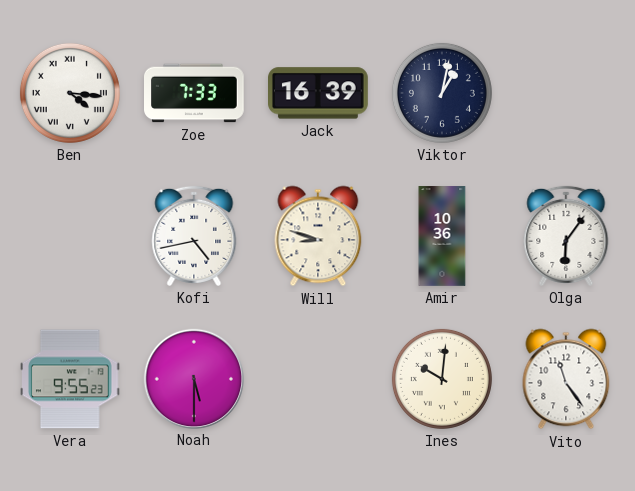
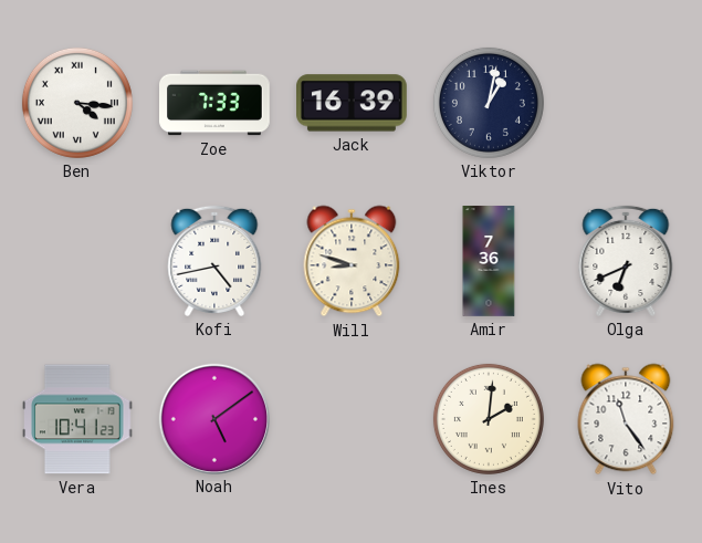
Amir: 10:36 -> 7:36 (489, 261)
Olga: 6:06 -> 6:41 (626, 261)
Vera: 9:55 -> 10:41 (78, 419)
Noah: 5:30 -> 5:09 (213, 418)
Ines: 10:01 -> 2:01 (489, 419)
